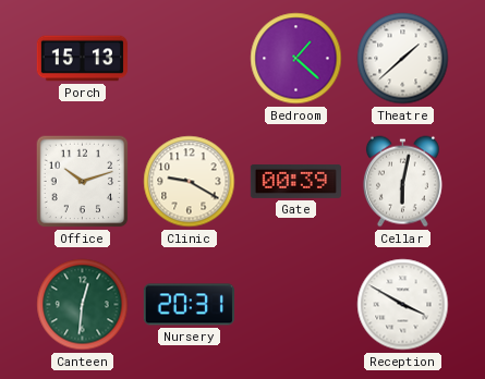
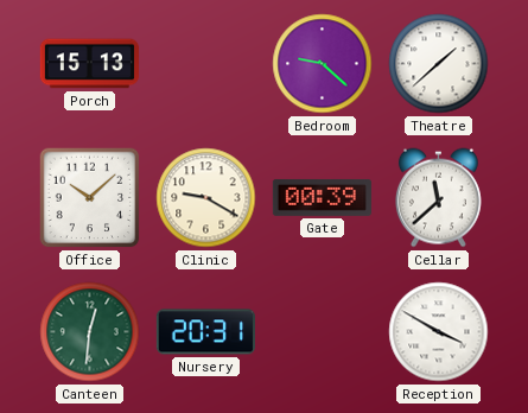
Bedroom: 1:22 -> 9:22 (323, 64)
Office: 10:12 -> 10:08 (90, 198)
Cellar: 6:02 -> 11:38 (438, 198)
